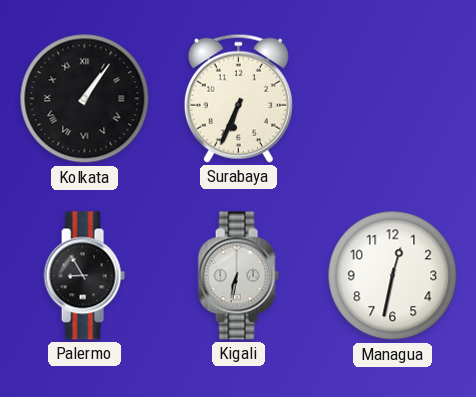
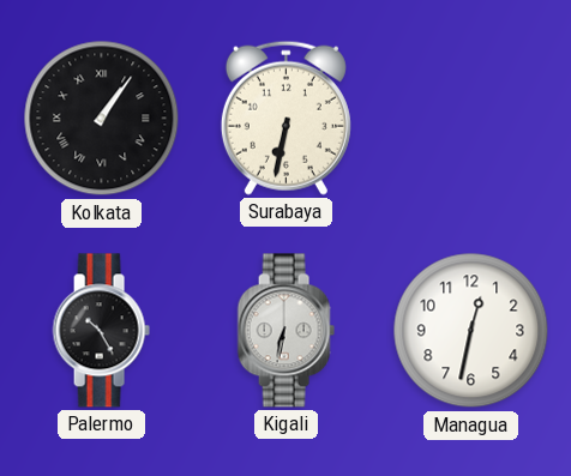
Surabaya: 6:34 -> 6:32 (285, 118)
Palermo: 8:55 -> 10:25 (101, 331)
